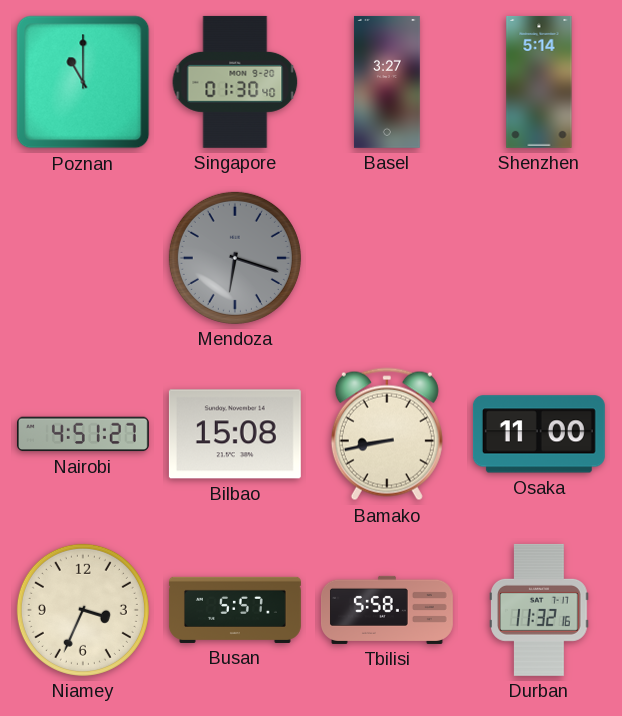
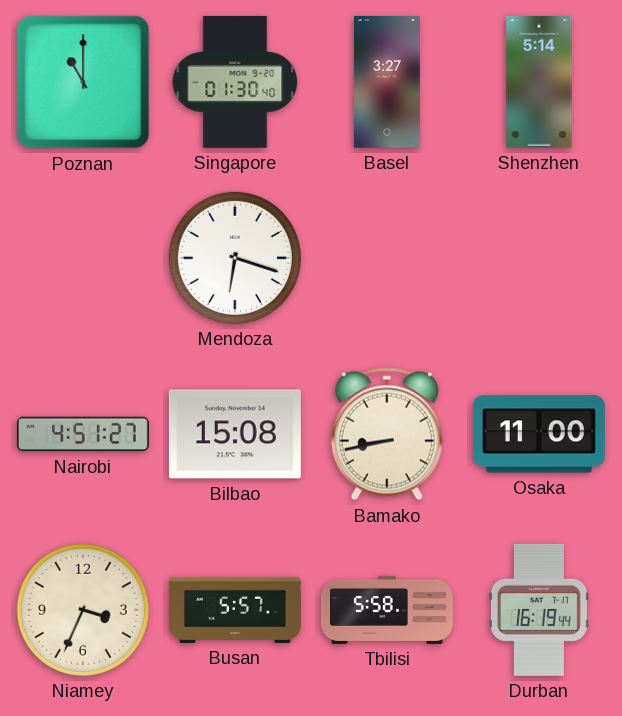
Mendoza dial: grey -> white (235, 258)
Durban: 11:32 -> 16:19 (540, 610)
